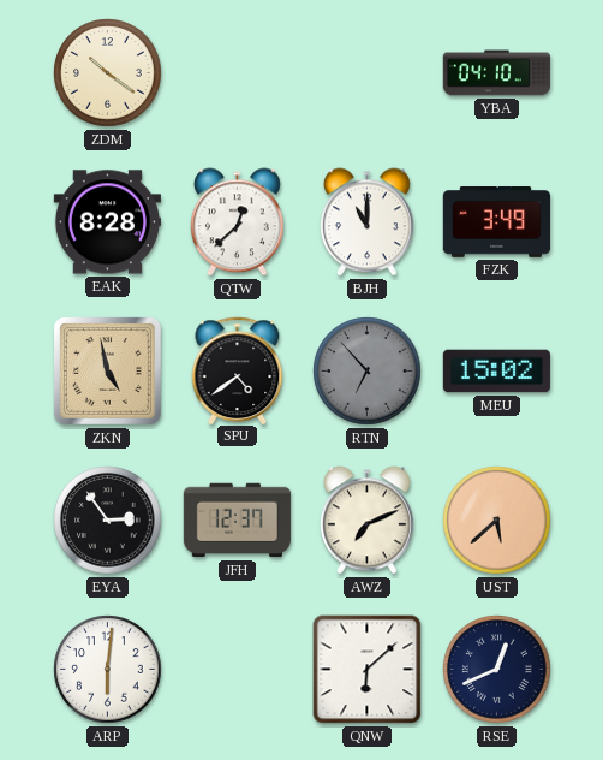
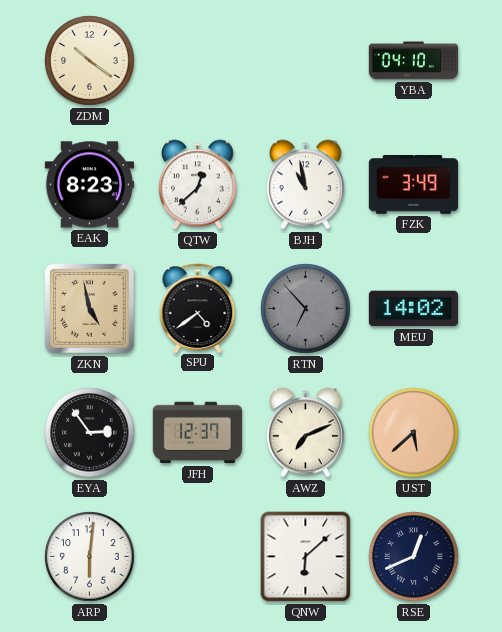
EAK: 8:28 -> 8:23 (89, 185)
BJH: 11:00 -> 10:58 (305, 185)
MEU: 15:02 -> 14:02 (413, 309)
